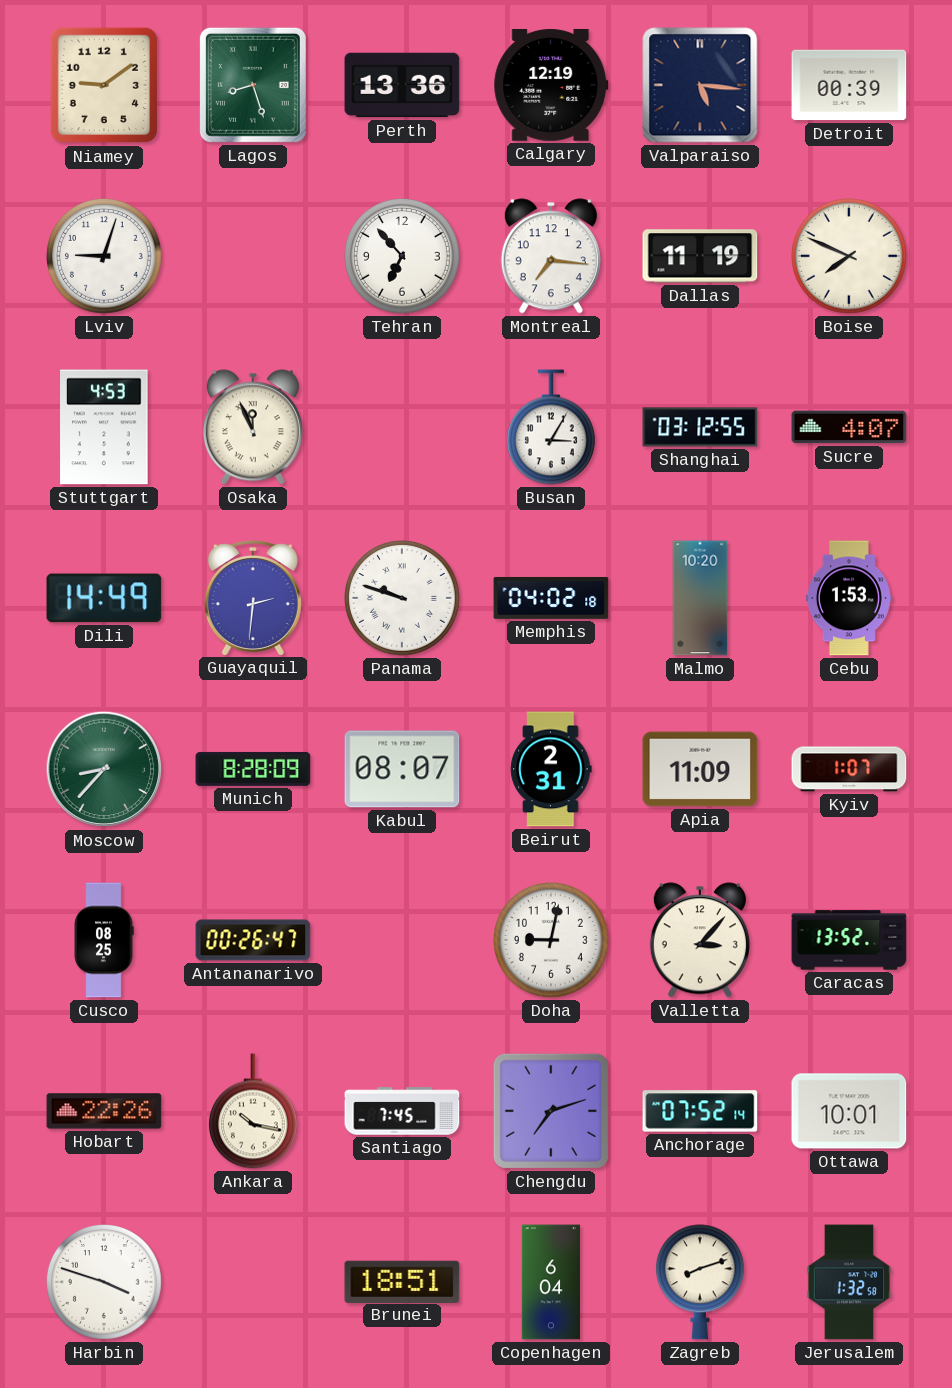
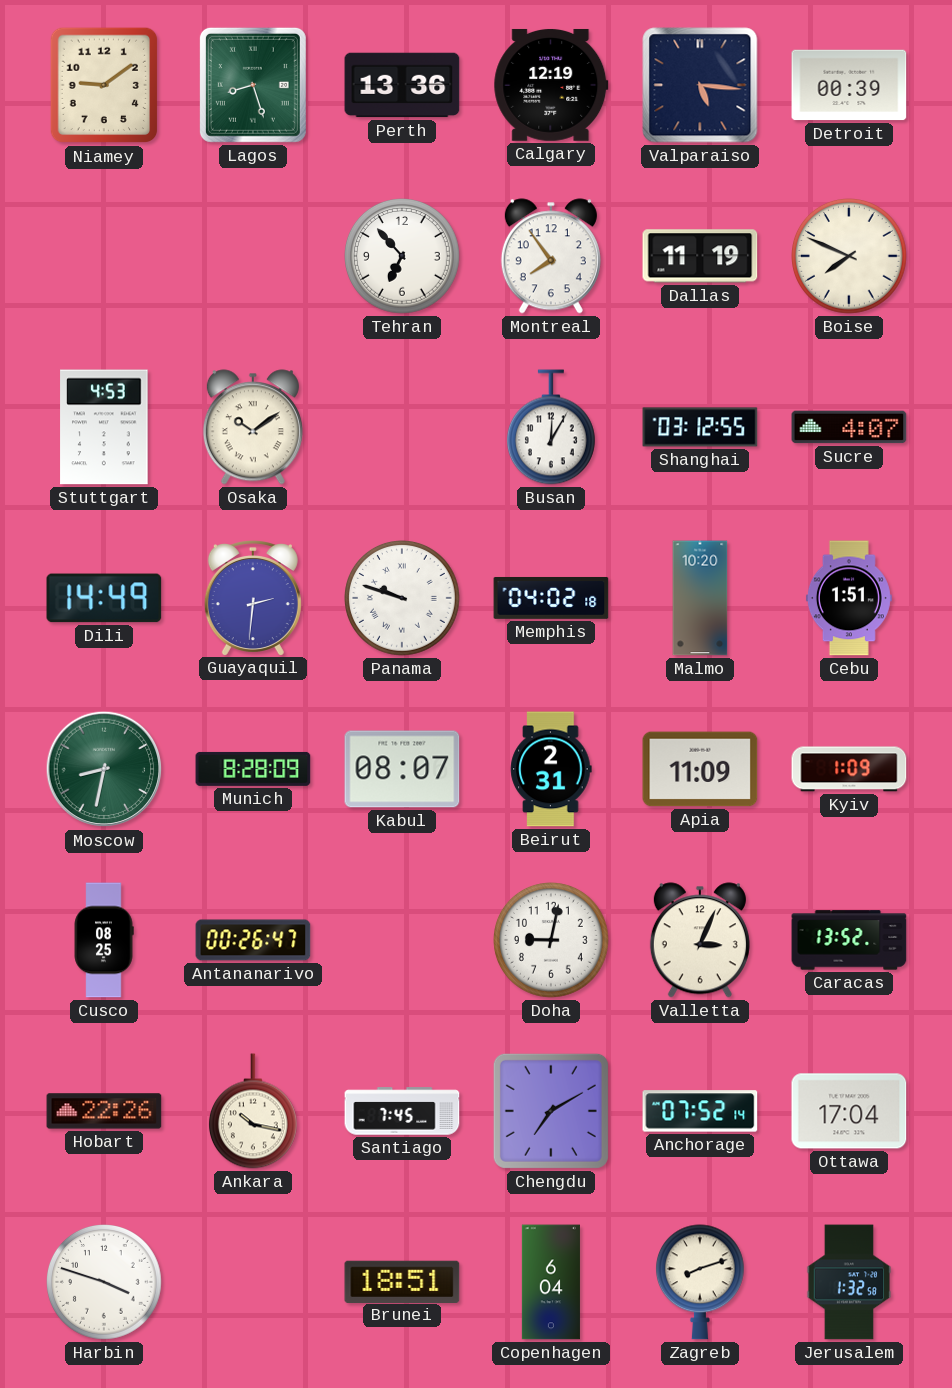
Lviv: 9:03 -> none (105, 257)
Montreal: 7:16 -> 7:54 (551, 256)
Osaka: 11:56 -> 10:09 (253, 427)
Busan: 3:05 -> 12:05 (551, 427)
Cebu: 1:53 -> 1:51 (849, 598)
Moscow: 8:37 -> 8:32 (104, 769)
Kyiv: 1:07 -> 1:09 (849, 769)
Valletta: 3:07 -> 3:04 (700, 940)
Chengdu: 7:12 -> 7:10 (551, 1111)
Ottawa: 10:01 -> 17:04 (849, 1111)
